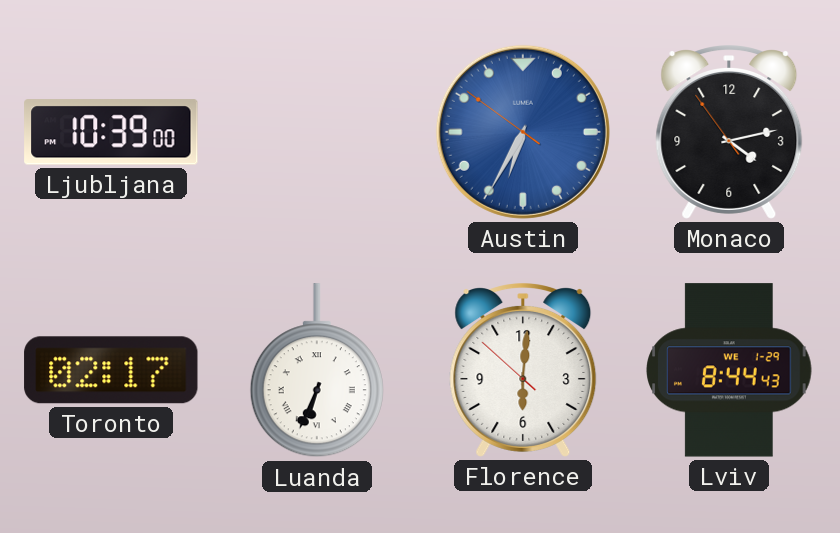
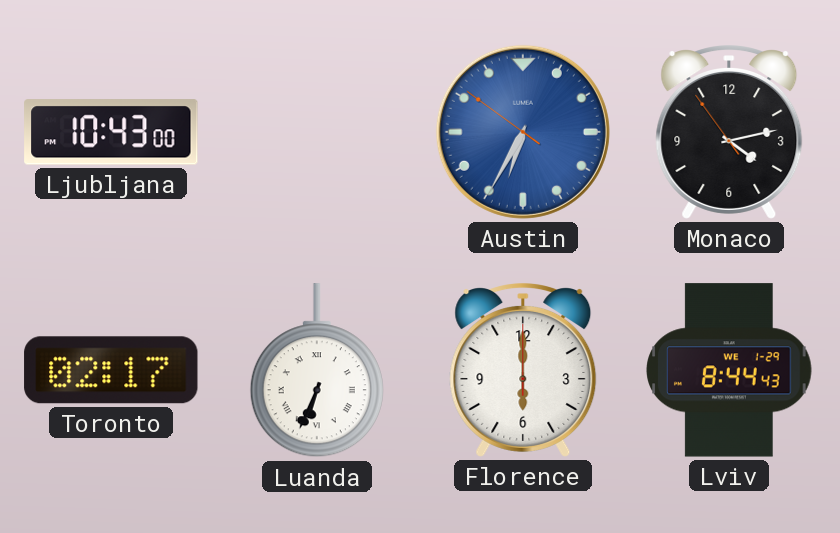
Ljubljana: 10:39 -> 10:43 (111, 132)
Florence: 6:00:52 -> 6:00:00 (523, 370)
